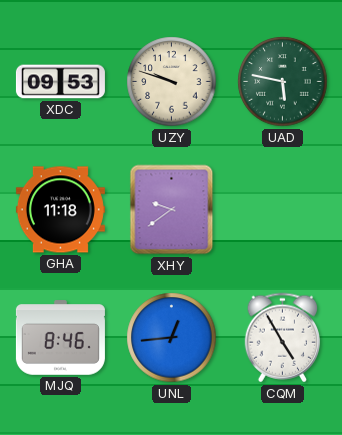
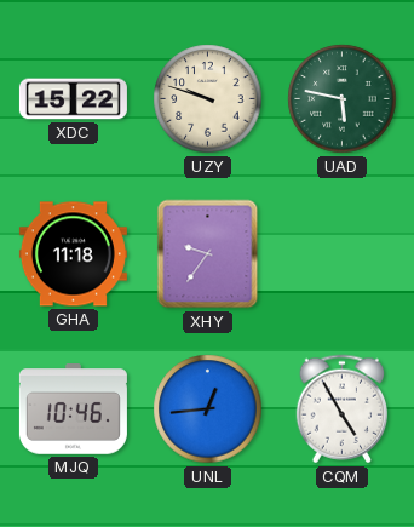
XDC: 09:53 -> 15:22 (73, 99)
XHY: 9:39 -> 9:36 (208, 254)
MJQ: 8:46 -> 10:46 (73, 409)
